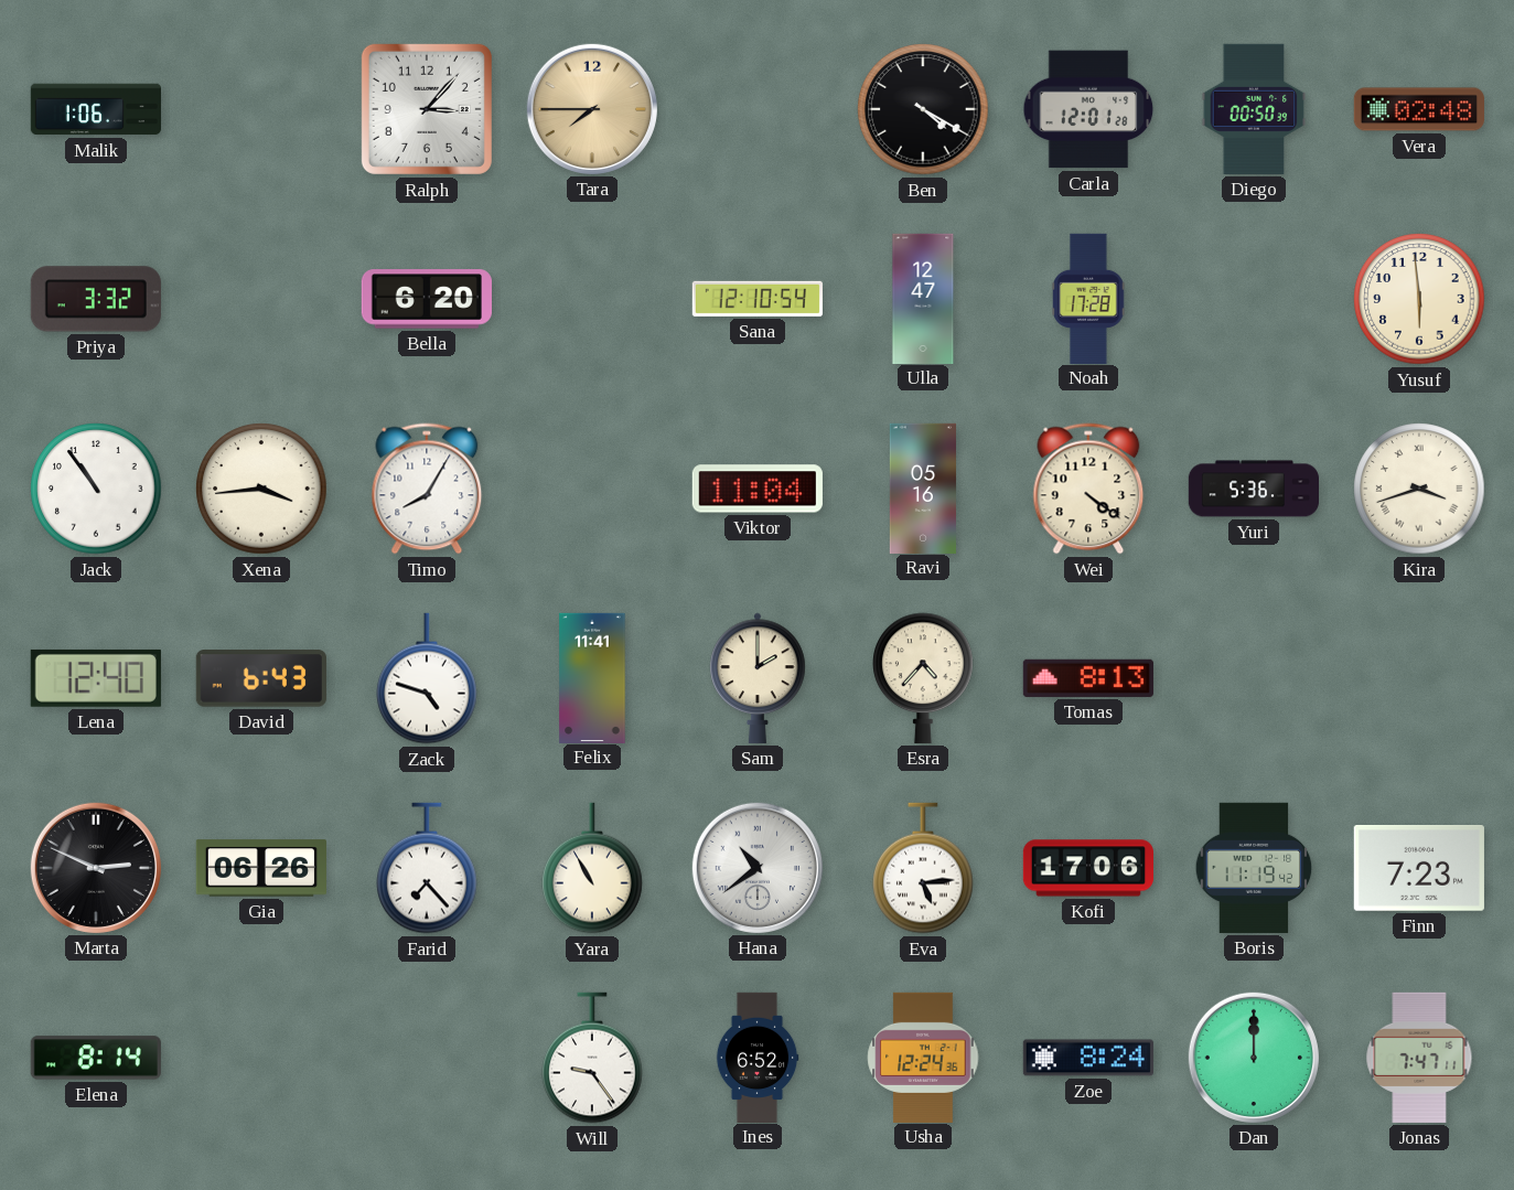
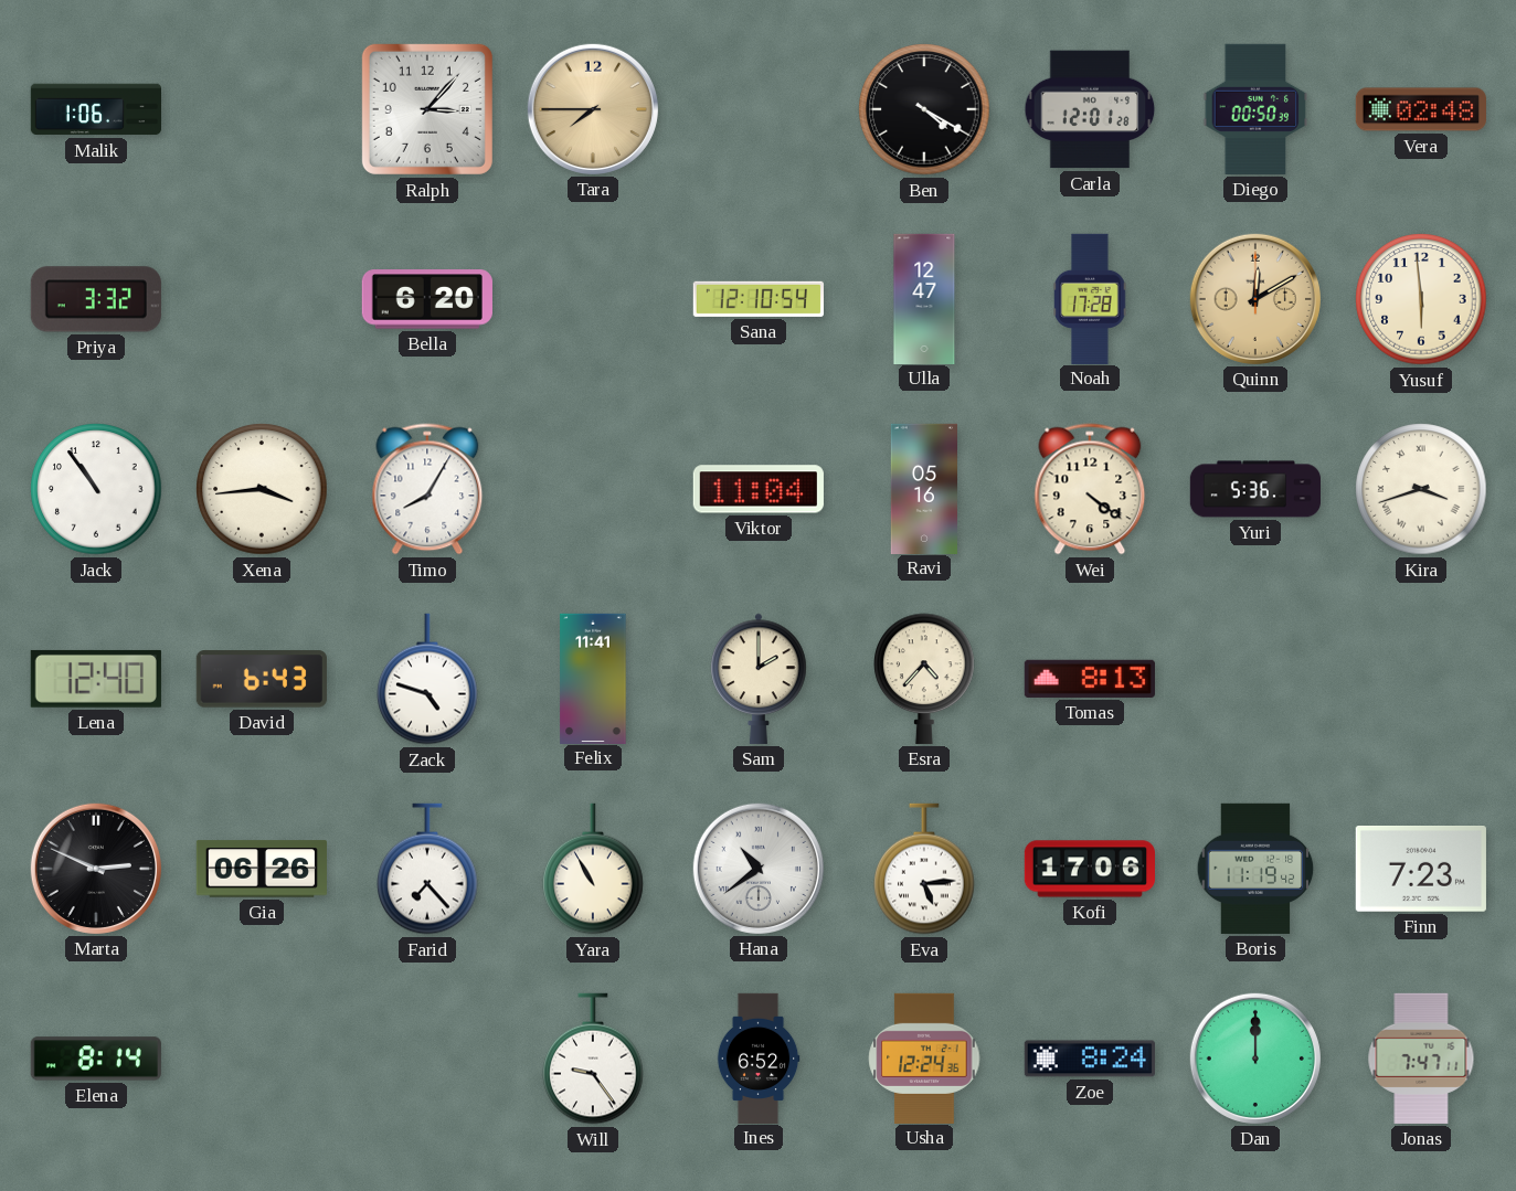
Quinn: none -> 12:10 (1255, 299)
